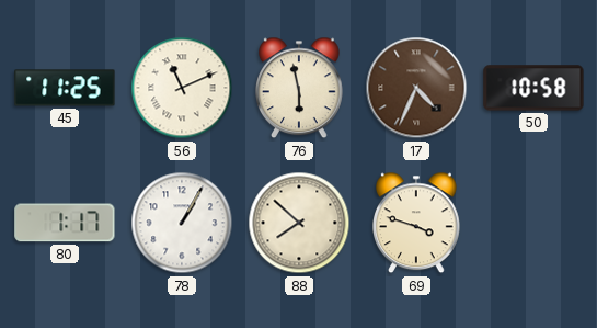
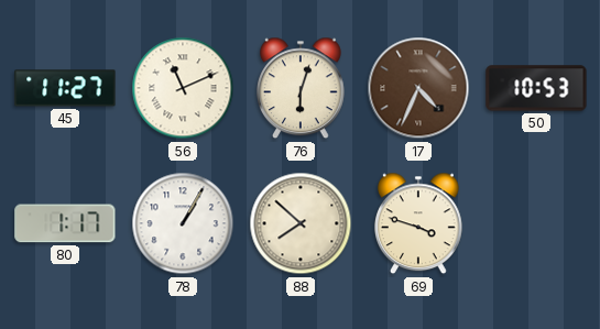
45: 11:25 -> 11:27 (65, 88)
76: 5:58 -> 6:03 (302, 88)
50: 10:58 -> 10:53 (536, 88)
